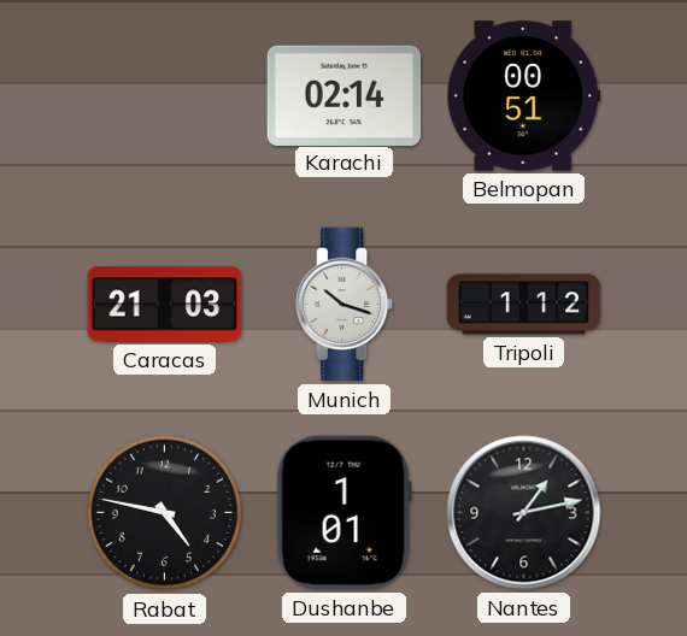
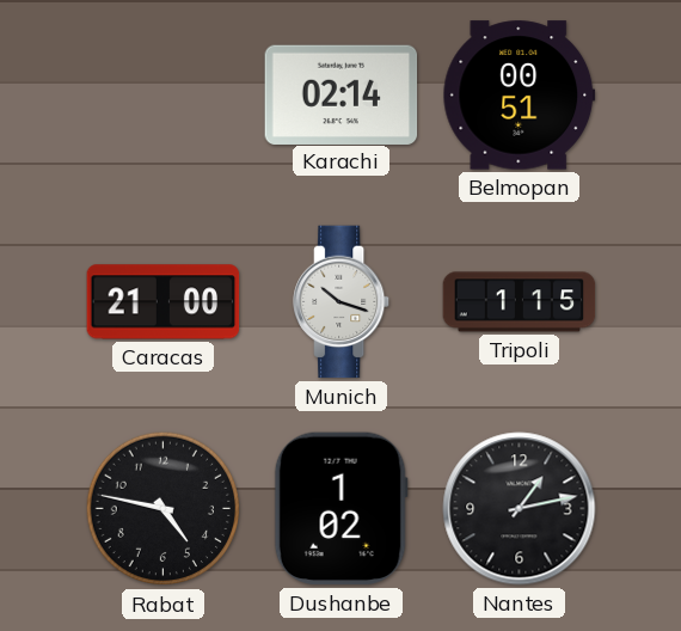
Caracas: 21:03 -> 21:00 (164, 302)
Tripoli: 1:12 -> 1:15 (520, 302)
Dushanbe: 1:01 -> 1:02 (340, 509)
